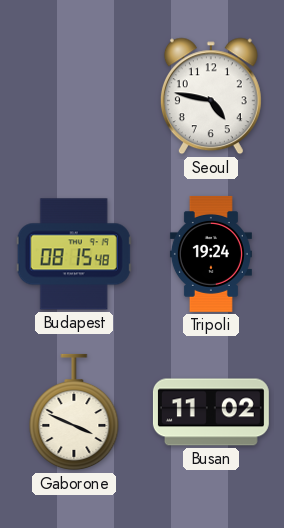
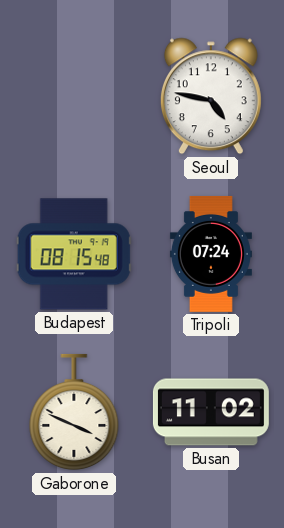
Tripoli: 19:24 -> 07:24 (211, 254)
